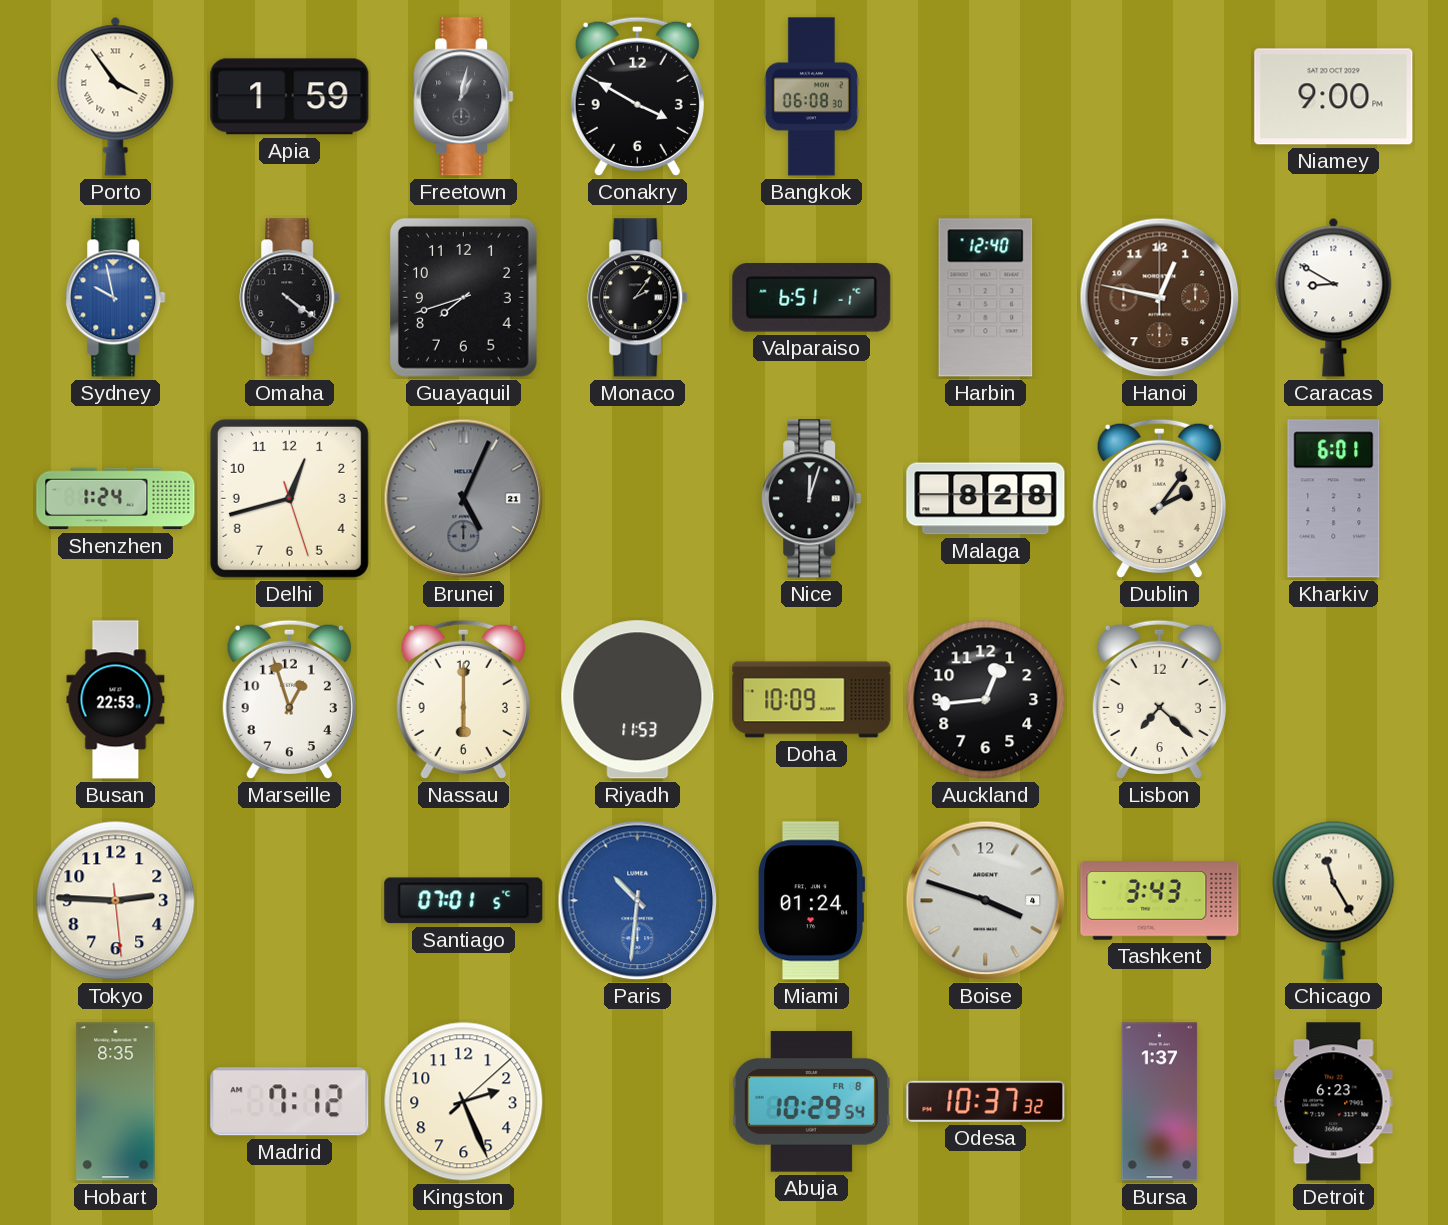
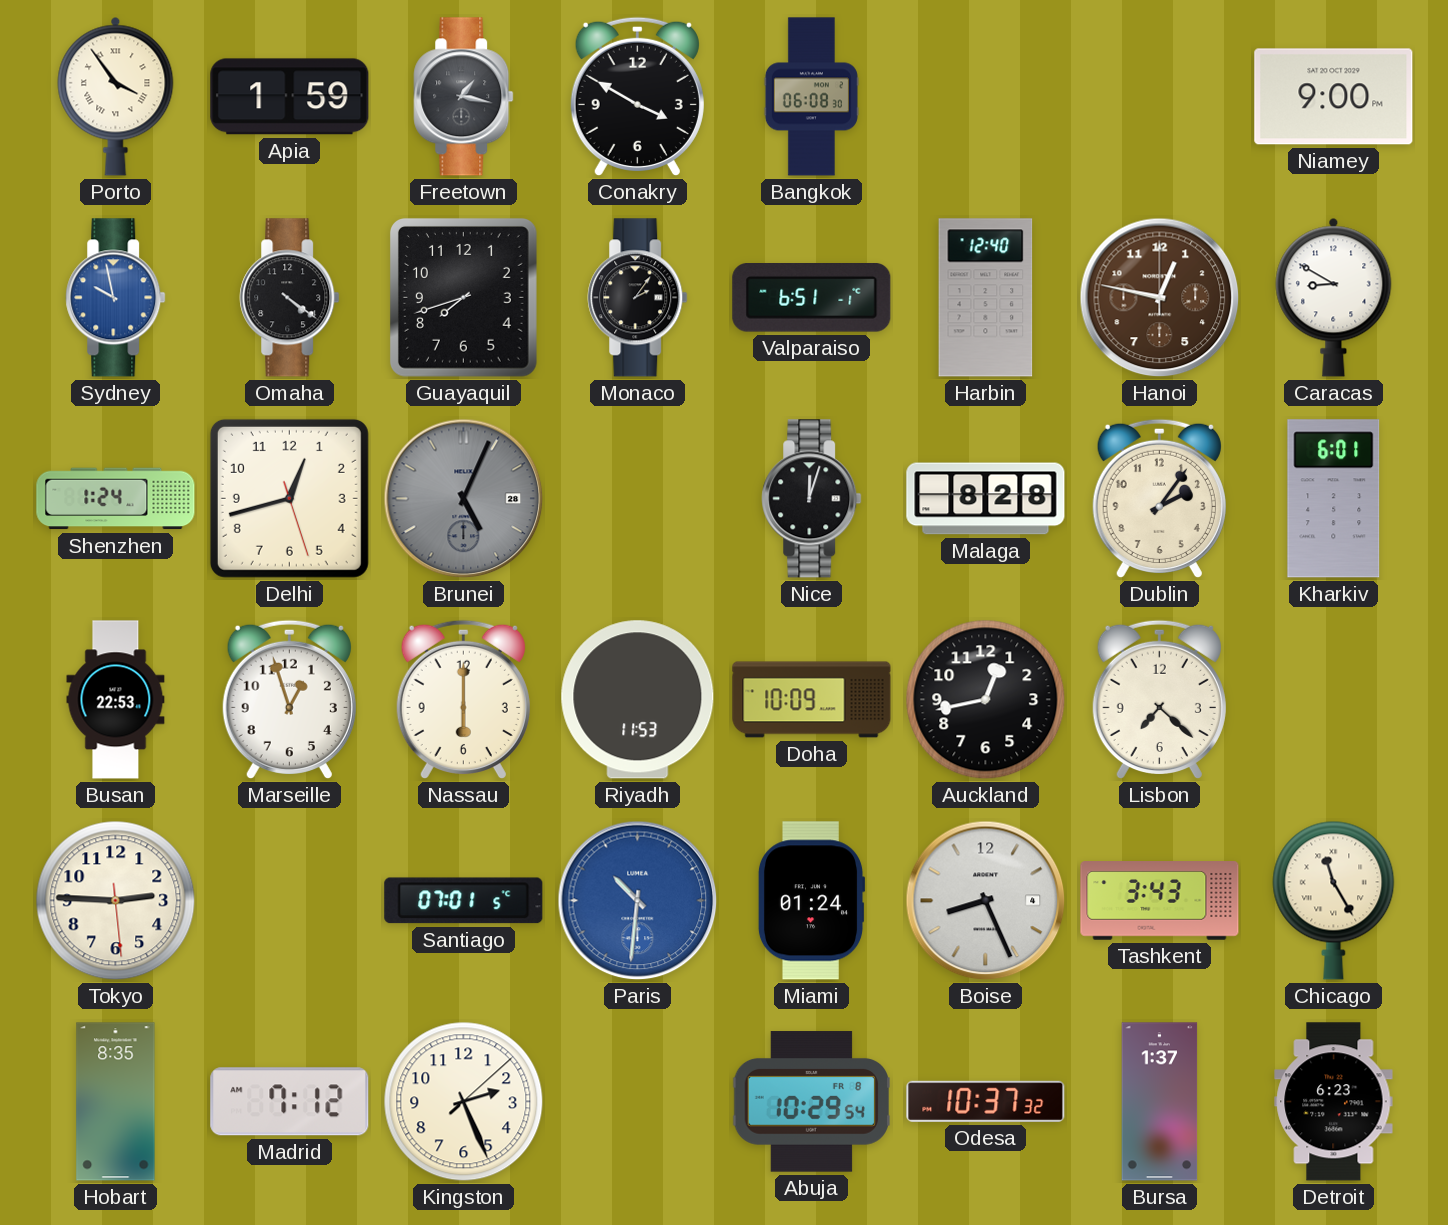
Freetown: 1:02 -> 1:17 (464, 97)
Brunei date: 21 -> 28 (464, 499)
Auckland: 12:44 -> 12:43 (986, 700)
Boise: 3:48 -> 8:26 (986, 901)
